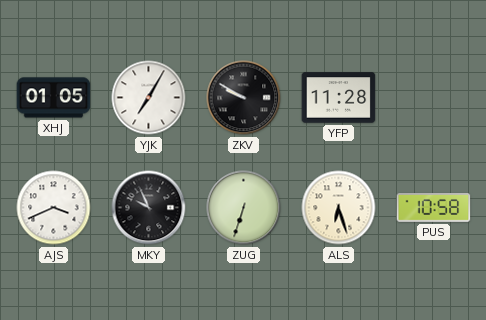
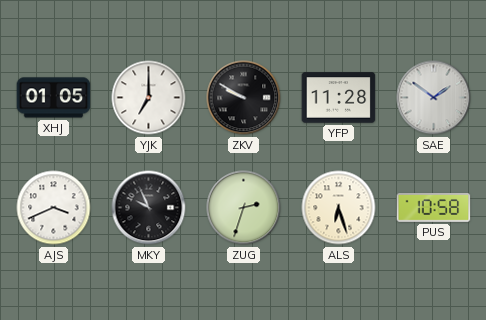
YJK: 7:05 -> 7:00 (149, 98)
SAE: none -> 1:51 (434, 98)
ZUG: 6:33 -> 2:33 (244, 208)
